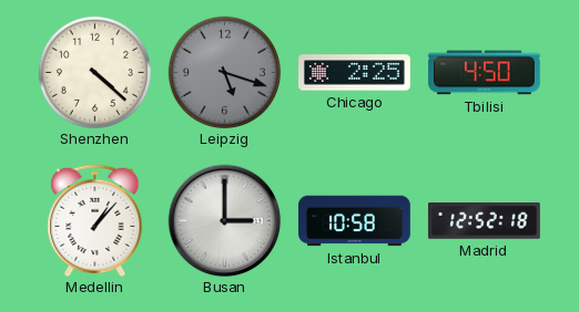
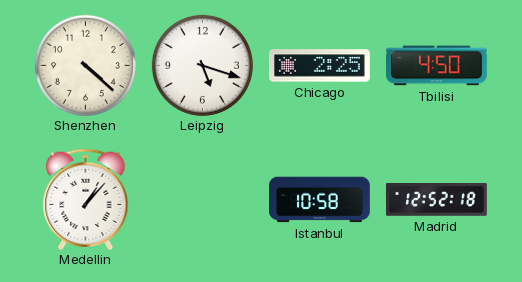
Leipzig dial: grey -> white (202, 65)
Busan: 3:00 -> none (224, 220)
